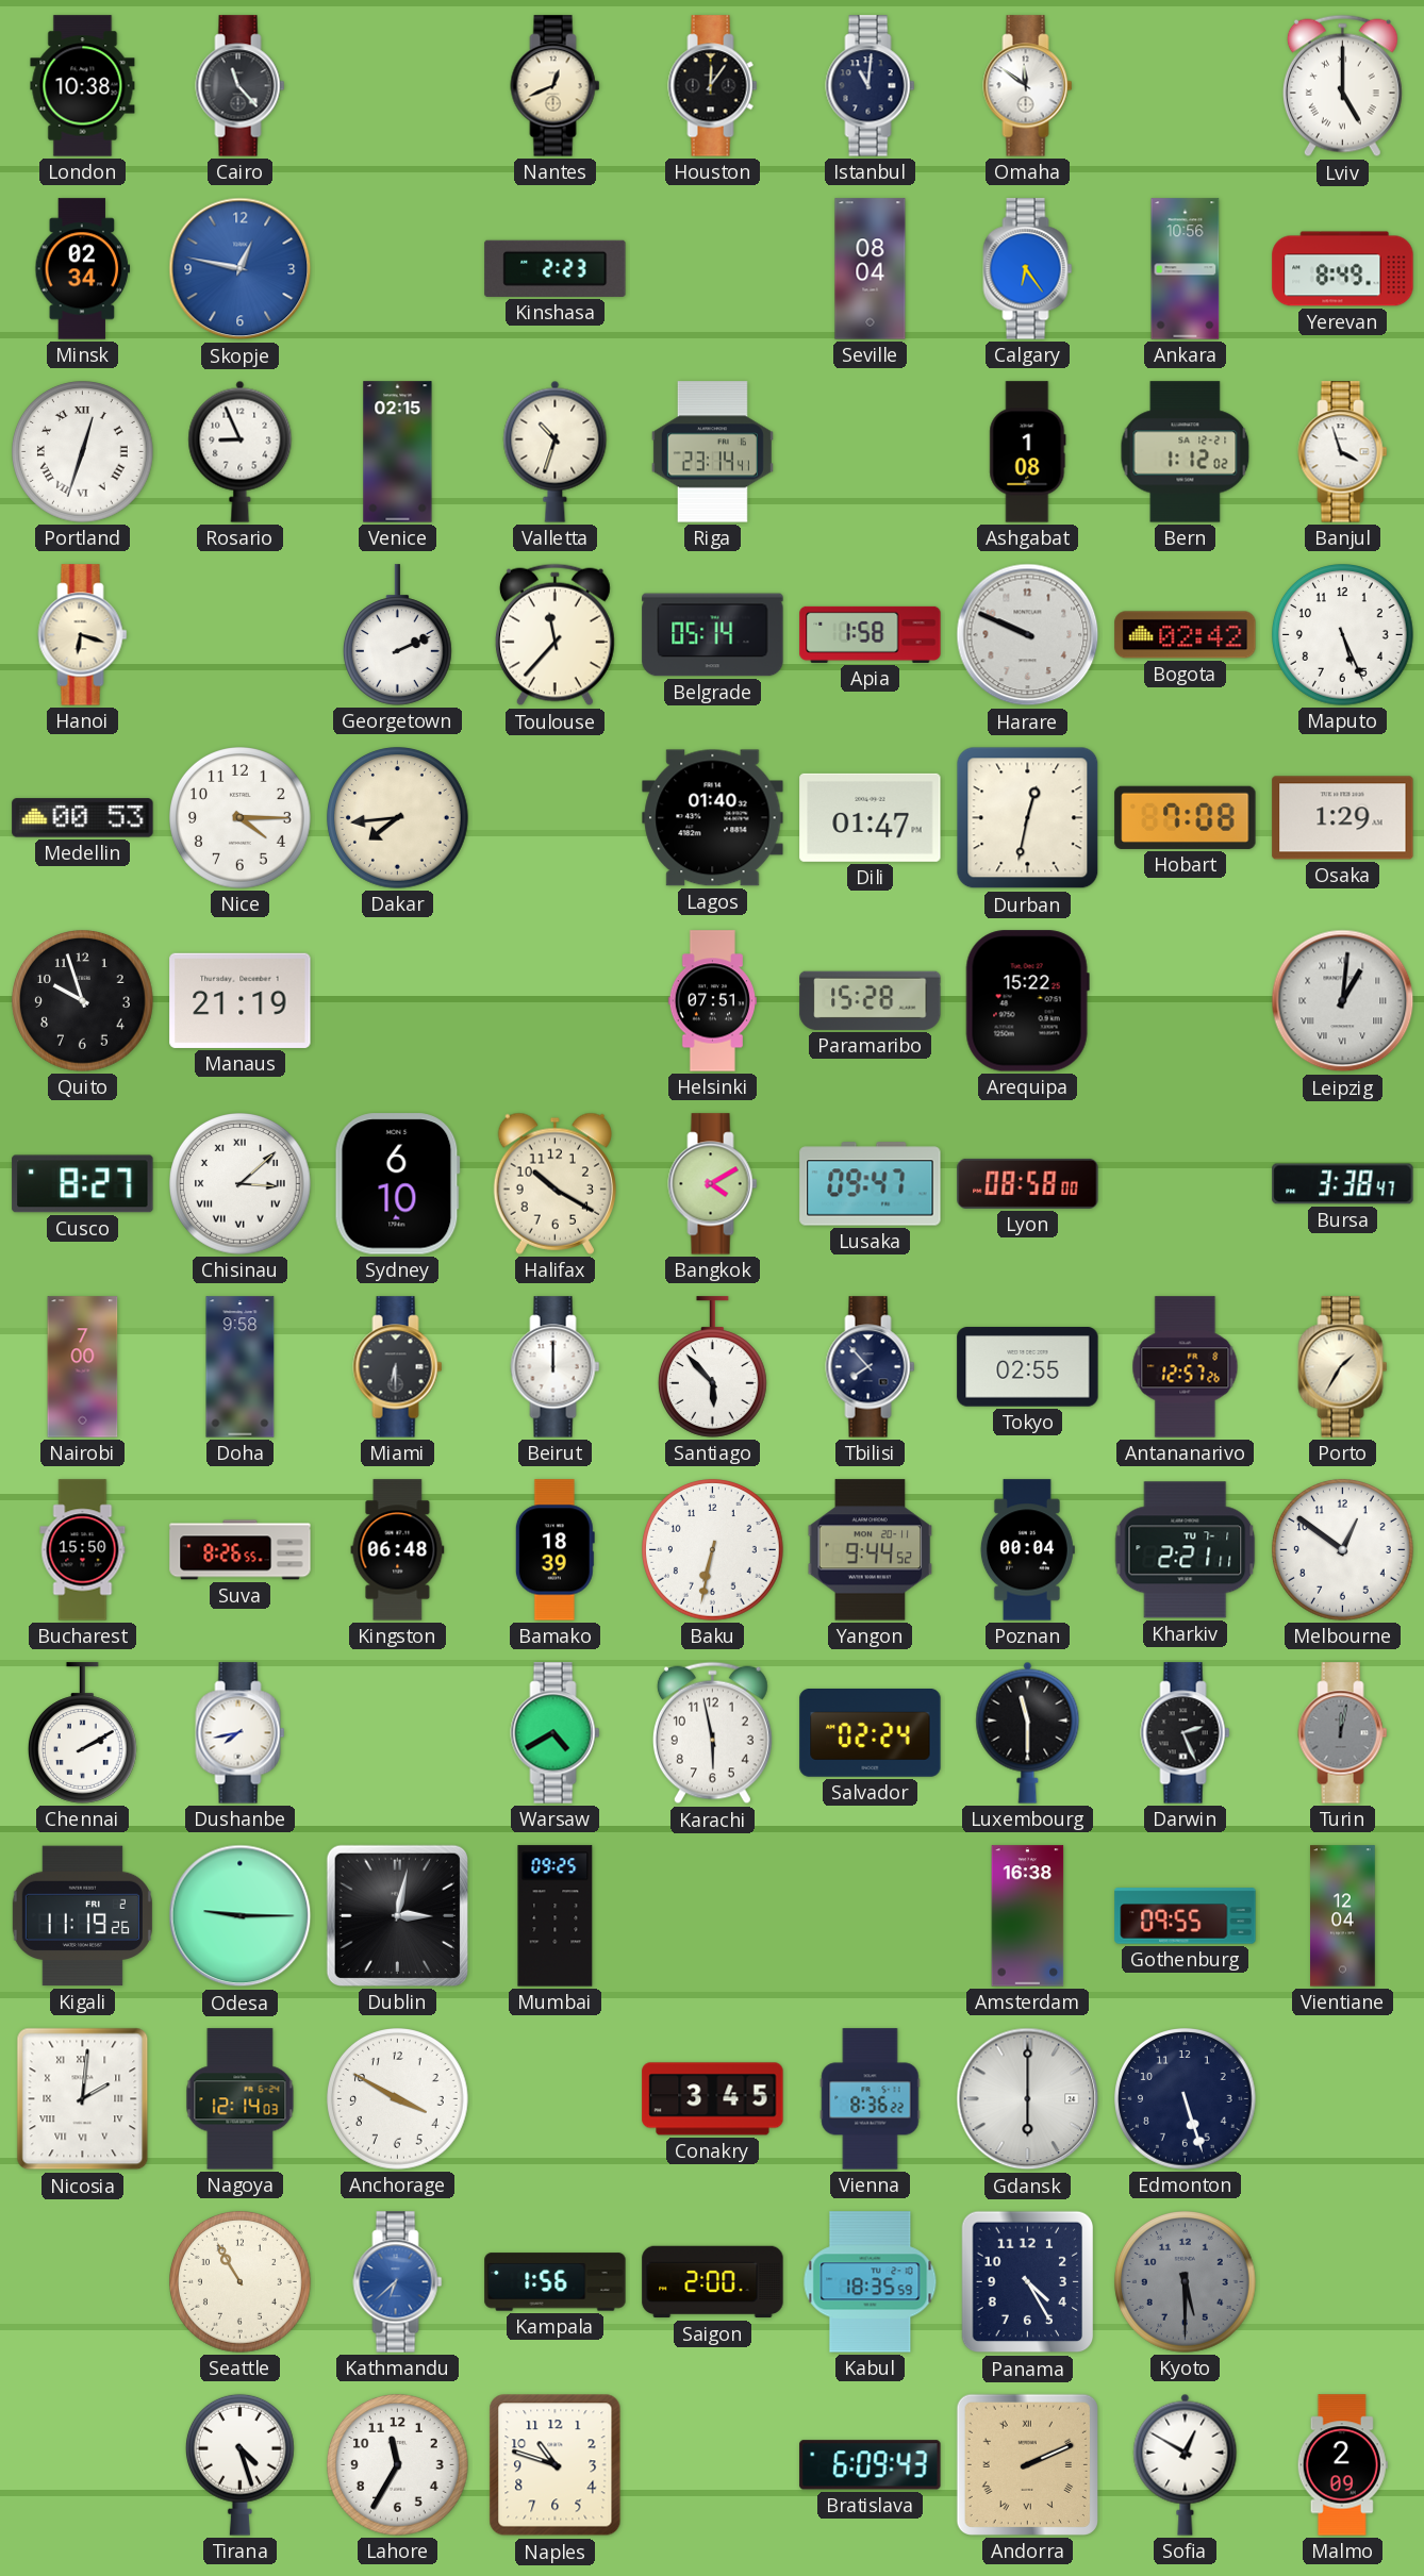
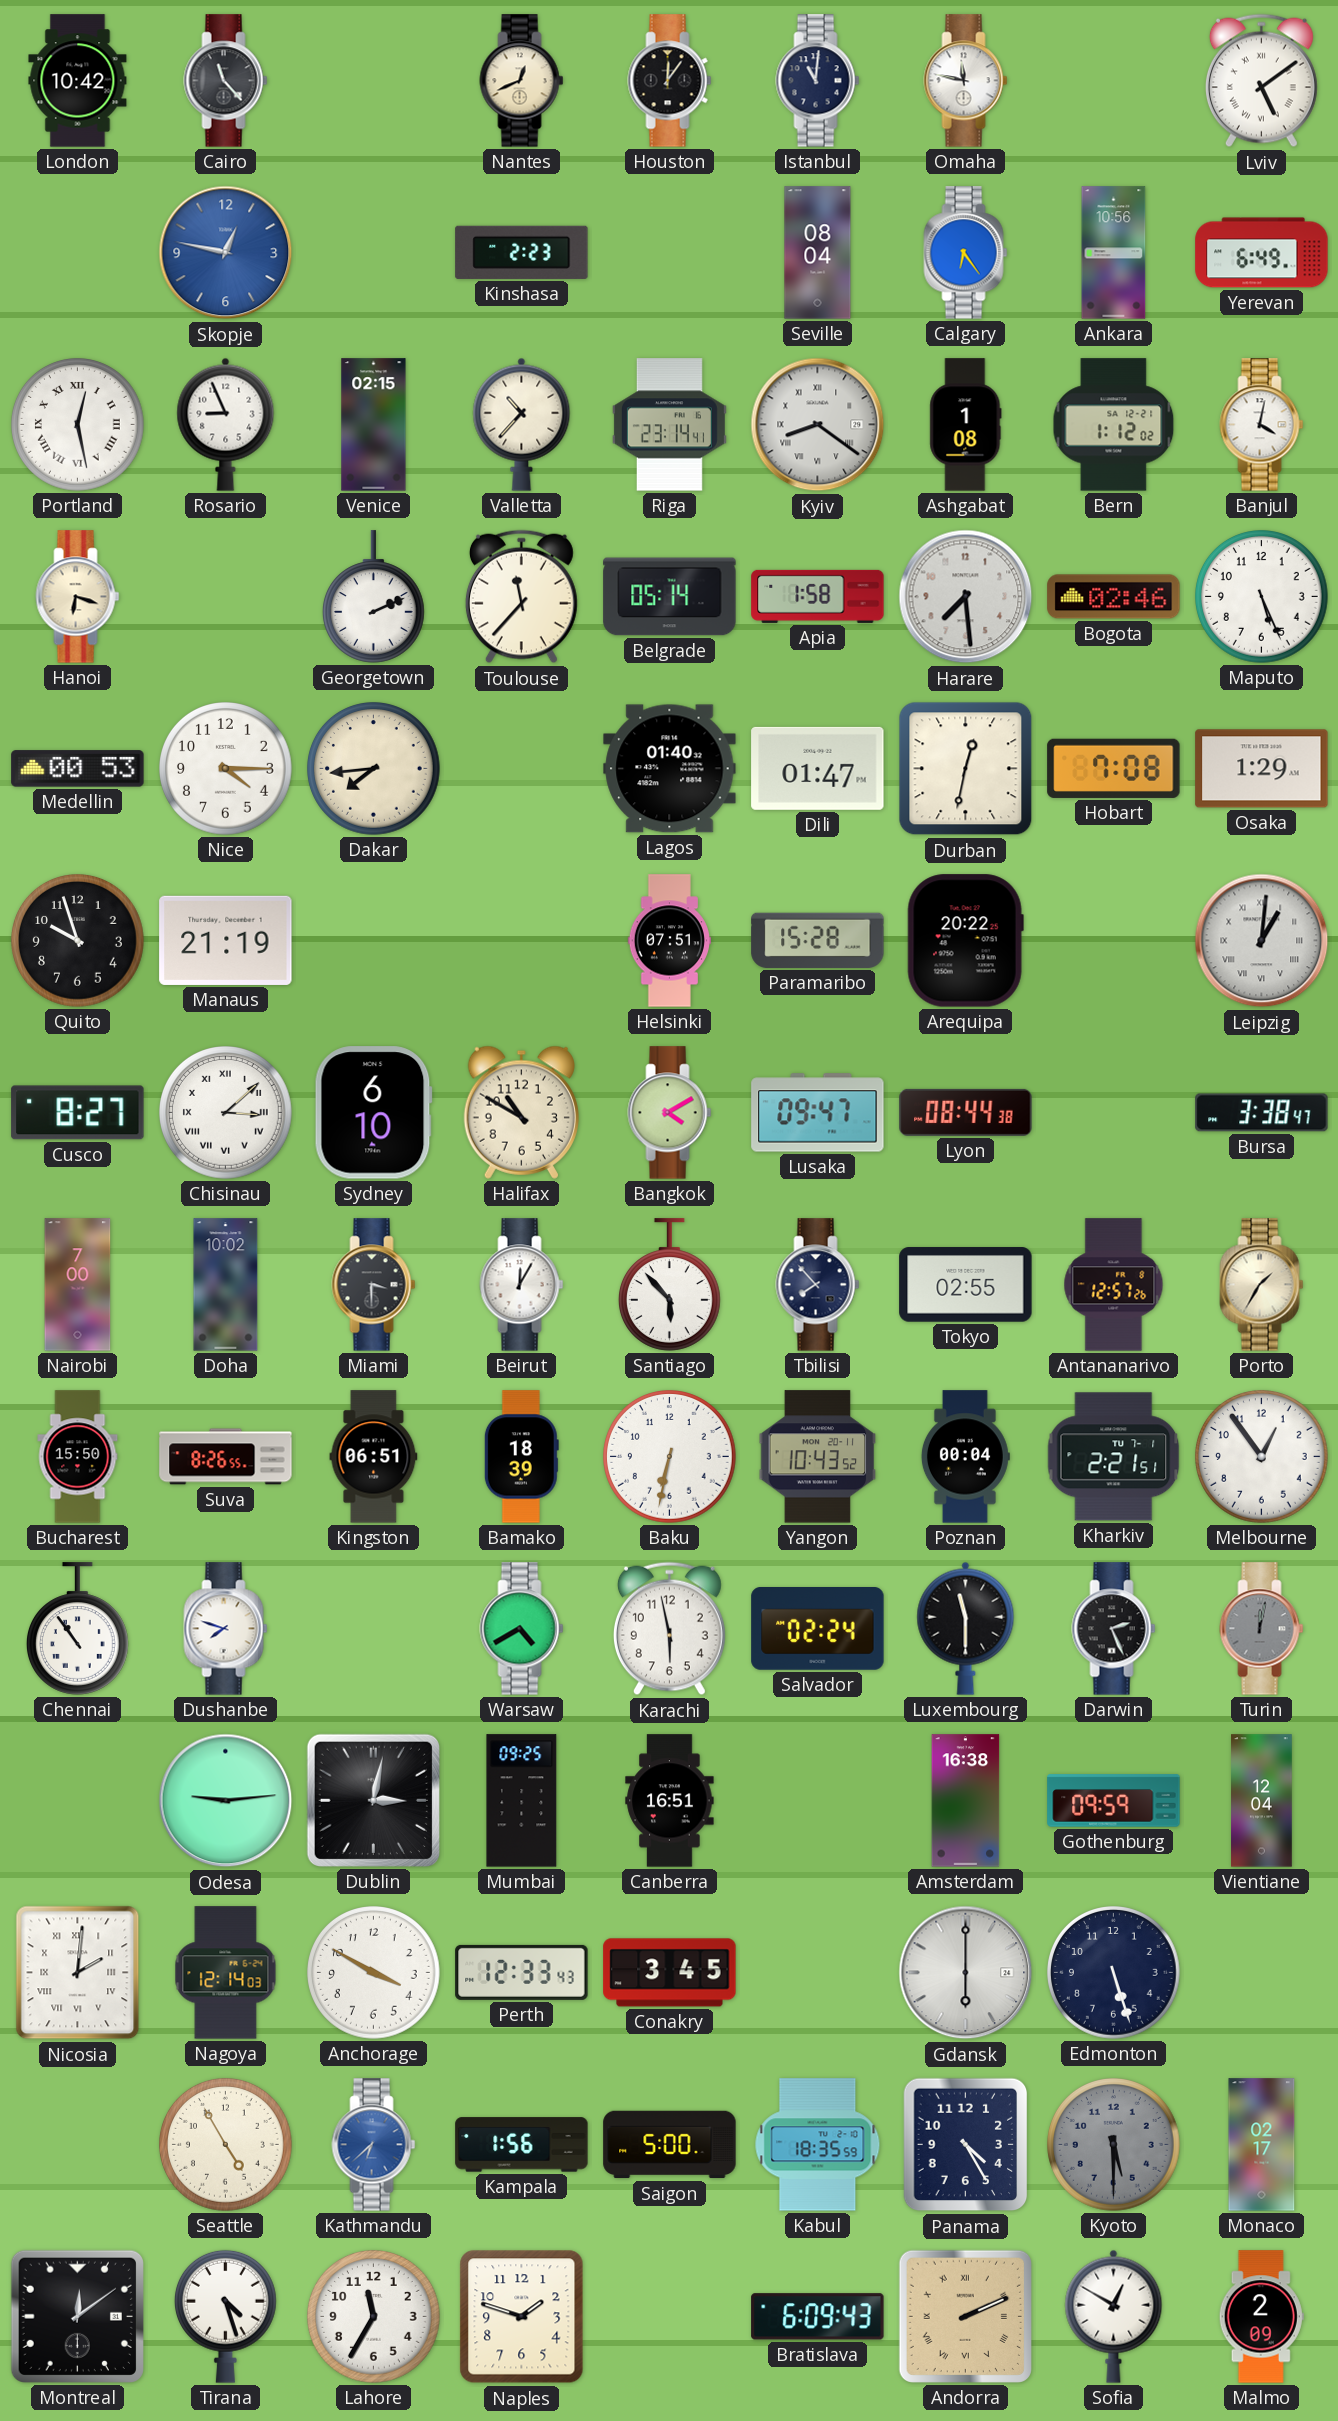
London: 10:38 -> 10:42 (78, 81)
Omaha: 11:51 -> 11:47 (966, 81)
Lviv: 5:00 -> 5:09 (1261, 81)
Minsk: 02:34 -> none (83, 269)
Yerevan: 8:49 -> 6:49 (1262, 253)
Portland: 12:33 -> 12:28 (78, 425)
Valletta: 10:33 -> 10:37 (522, 424)
Kyiv: none -> 8:21 (818, 425)
Banjul: 3:57 -> 4:02 (1262, 425)
Harare: 9:49 -> 7:29 (966, 597)
Bogota: 02:42 -> 02:46 (1114, 597)
Arequipa: 15:22 -> 20:22 (965, 941)
Halifax: 10:20 -> 10:50 (521, 1112)
Lyon: 08:58 -> 08:44 (966, 1112)
Doha: 9:58 -> 10:02 (226, 1285)
Miami: 6:30 -> 3:30 (374, 1285)
Beirut: 12:00 -> 12:05 (522, 1285)
Kingston: 06:48 -> 06:51 (374, 1457)
Yangon: 9:44 -> 10:43 (818, 1457)
Kharkiv: 2:21:11 -> 2:21:51 (1114, 1457)
Melbourne: 12:51 -> 12:54 (1262, 1457)
Chennai: 2:10 -> 10:54 (77, 1629)
Dushanbe: 7:43 -> 7:48 (226, 1629)
Kigali: 11:19 -> none (82, 1916)
Odesa: 9:15 -> 9:14 (226, 1801)
Canberra: none -> 16:51 (670, 1801)
Gothenburg: 09:55 -> 09:59 (1114, 1801)
Perth: none -> 12:33 (522, 1972)
Vienna: 8:36 -> none (871, 2099)
Seattle: 10:55 -> 4:55 (226, 2145)
Saigon: 2:00 -> 5:00 (670, 2145)
Monaco: none -> 02:17 (1262, 2145)
Montreal: none -> 12:09 (77, 2316)
Naples: 10:48 -> 1:48 (522, 2317)
